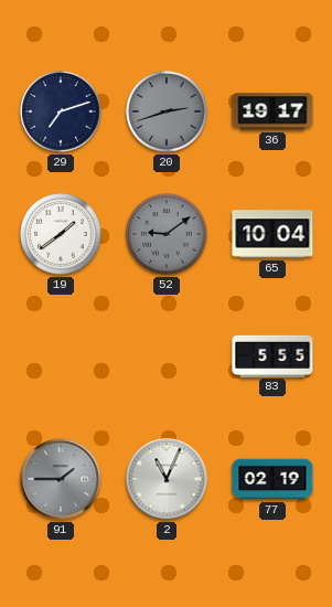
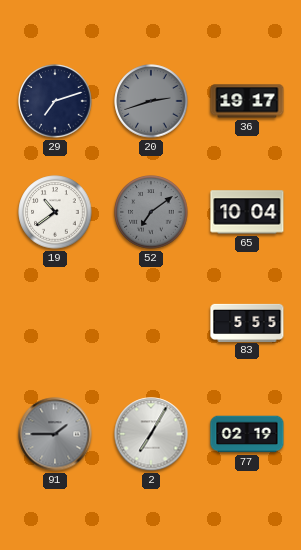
19: 1:39 -> 10:39 (55, 212)
52: 9:09 -> 7:09 (151, 212)
2: 11:04 -> 7:05 (151, 434)
